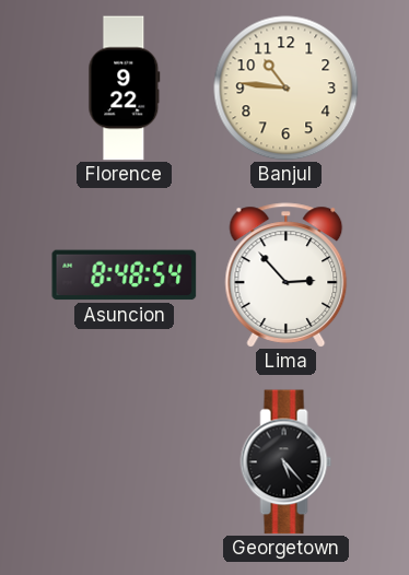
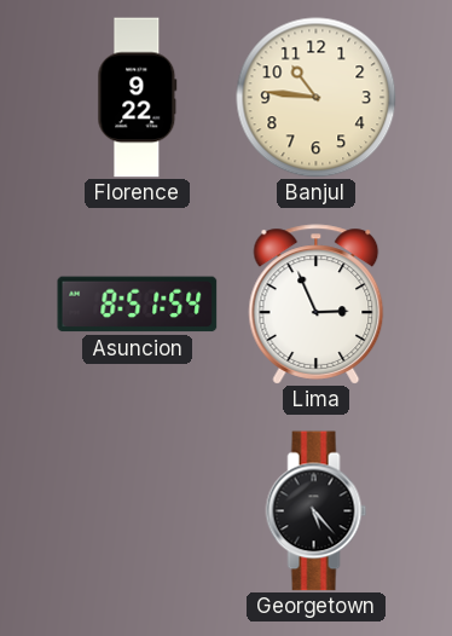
Asuncion: 8:48 -> 8:51 (138, 305)
Lima: 2:53 -> 2:56 (317, 305)
